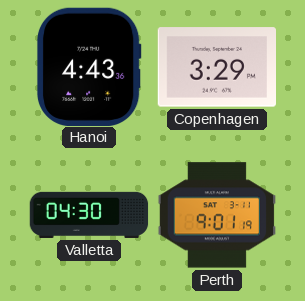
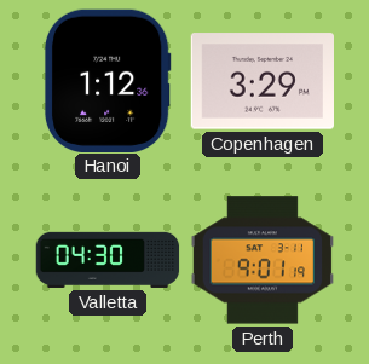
Hanoi: 4:43 -> 1:12 (108, 80)
